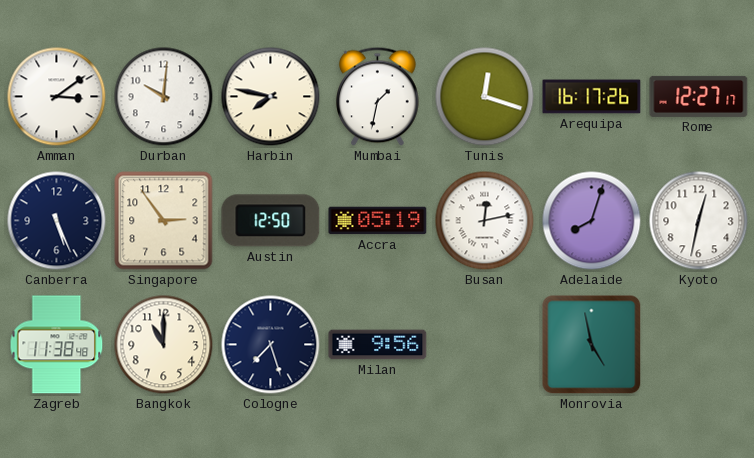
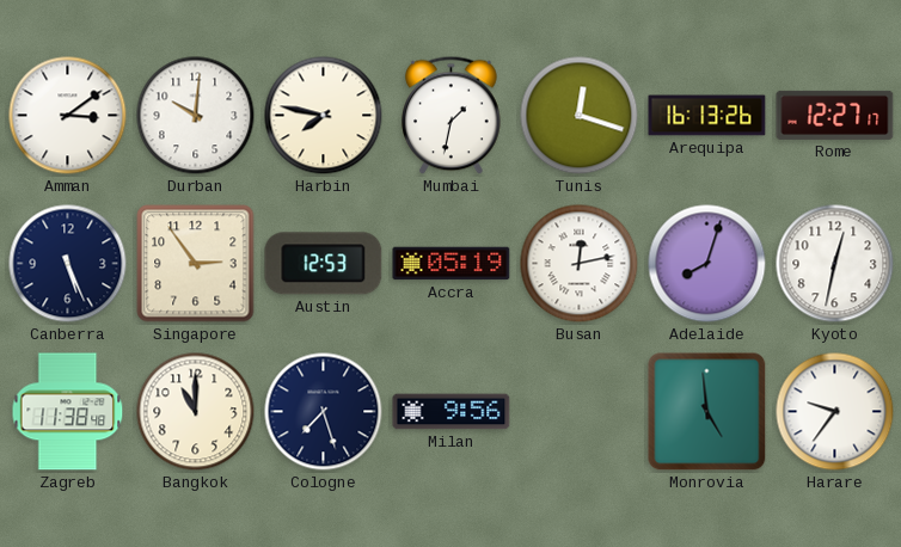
Arequipa: 16:17 -> 16:13 (707, 116)
Austin: 12:50 -> 12:53 (324, 264)
Monrovia: 4:58 -> 4:59 (707, 412)
Harare: none -> 9:36 (835, 412)
